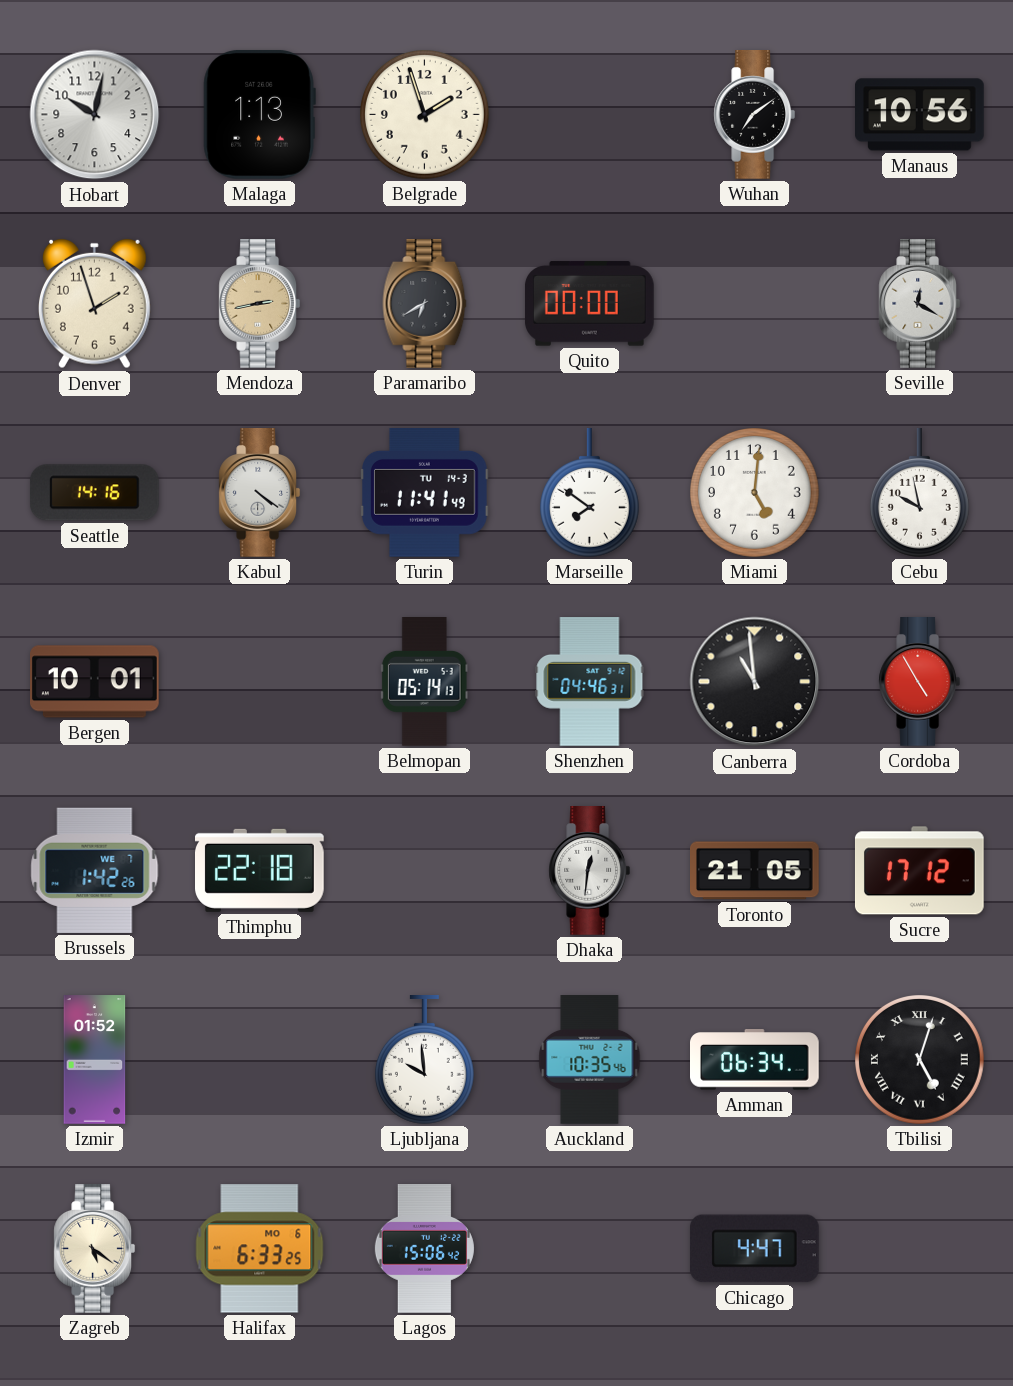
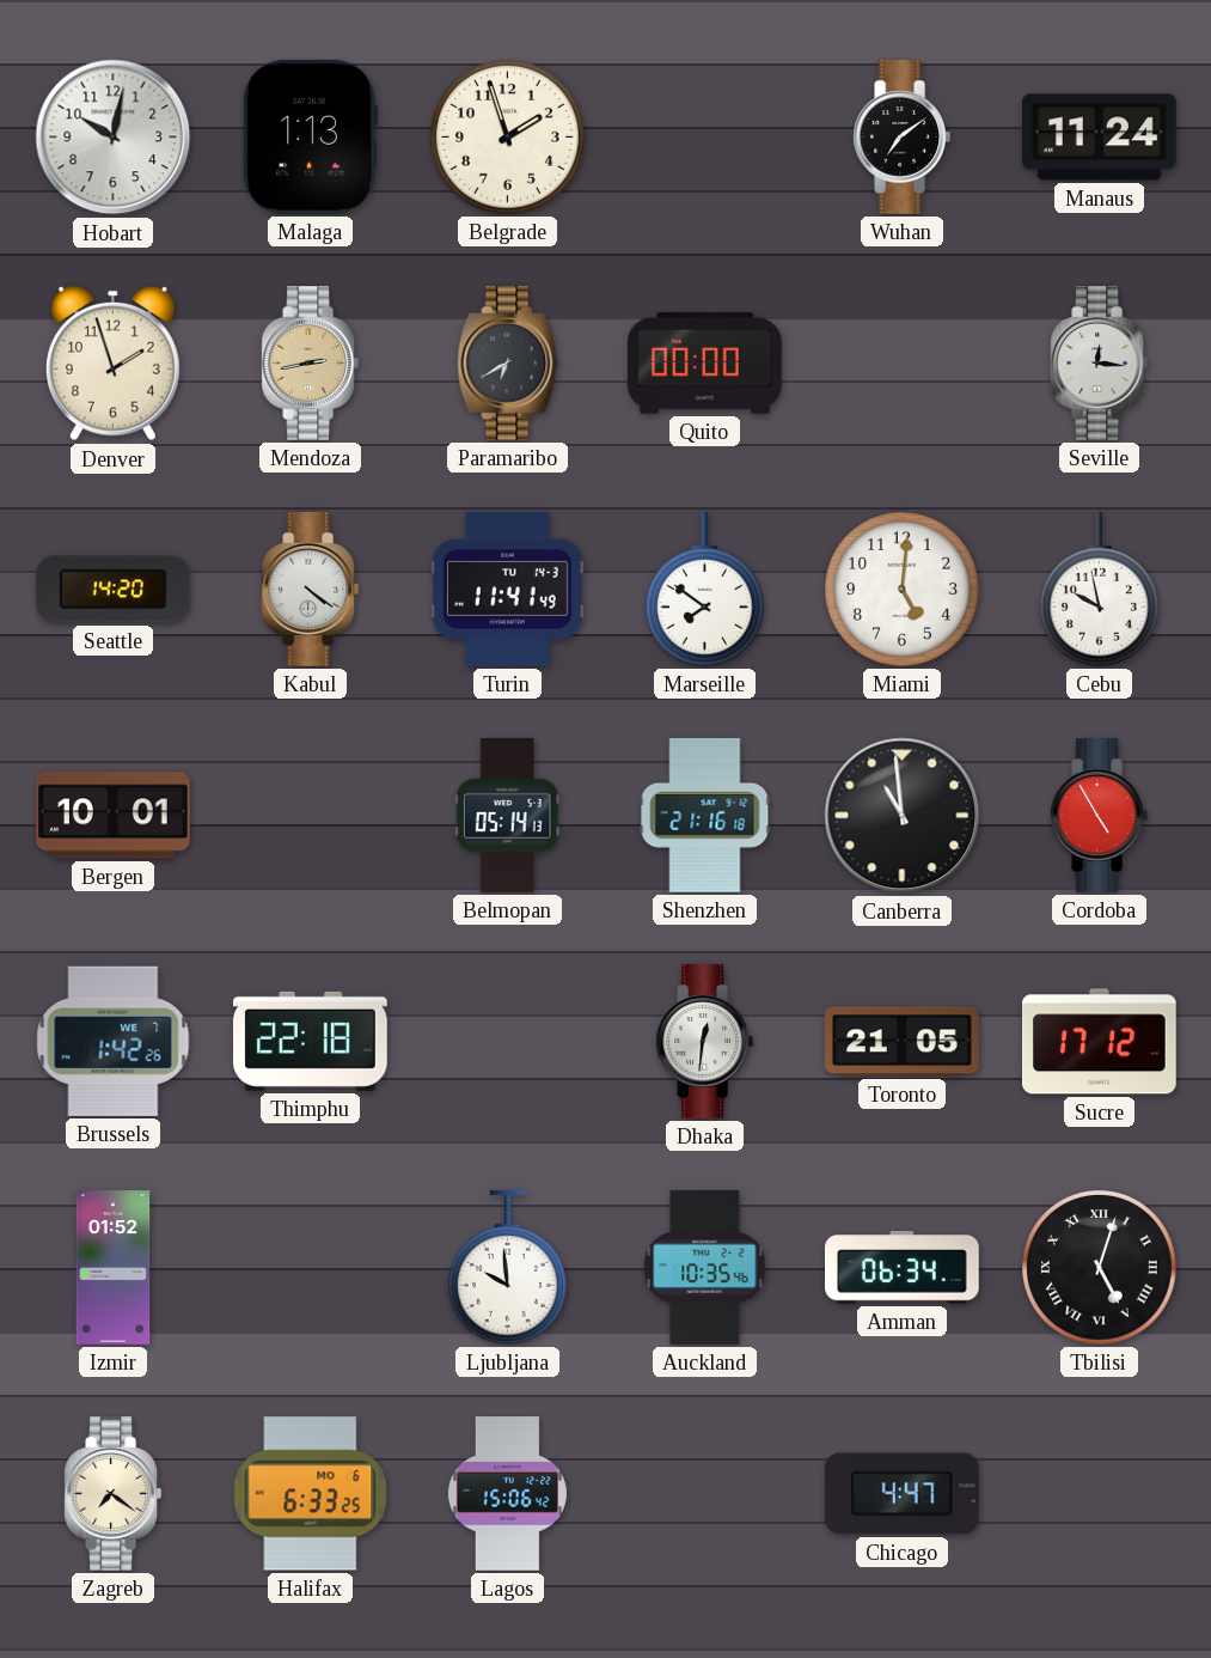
Manaus: 10:56 -> 11:24 (1100, 138)
Seville: 12:20 -> 12:16 (1100, 364)
Seattle: 14:16 -> 14:20 (112, 590)
Shenzhen: 04:46 -> 21:16 (705, 816)
Zagreb: 5:21 -> 7:21 (114, 1494)
